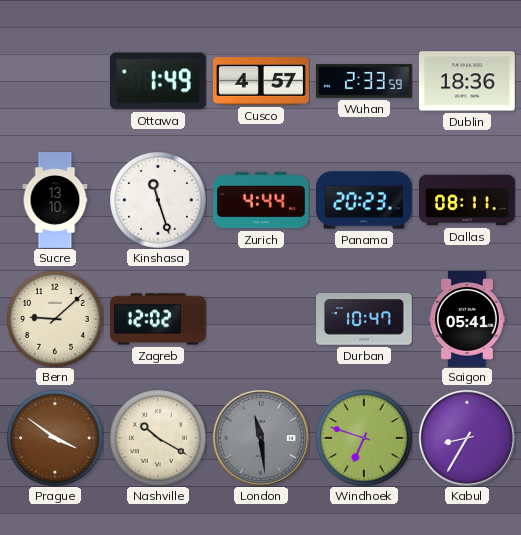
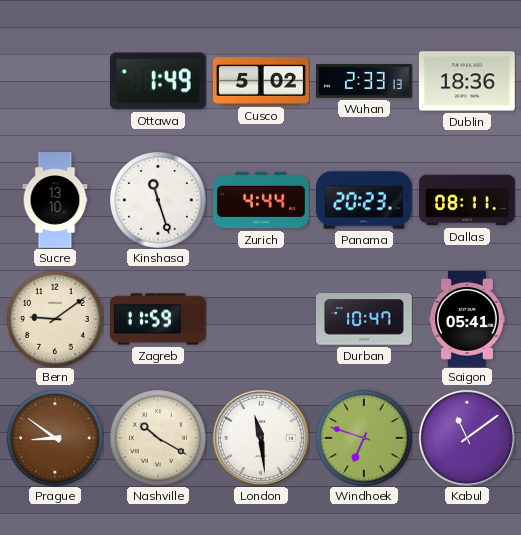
Cusco: 4:57 -> 5:02 (262, 81)
Wuhan: 2:33:59 -> 2:33:13 (365, 81)
Bern: 9:08 -> 9:09 (55, 319)
Zagreb: 12:02 -> 11:59 (158, 319)
Prague: 3:51 -> 8:51 (55, 438)
London dial: grey -> white (261, 438)
Kabul: 8:35 -> 11:09 (467, 438)
